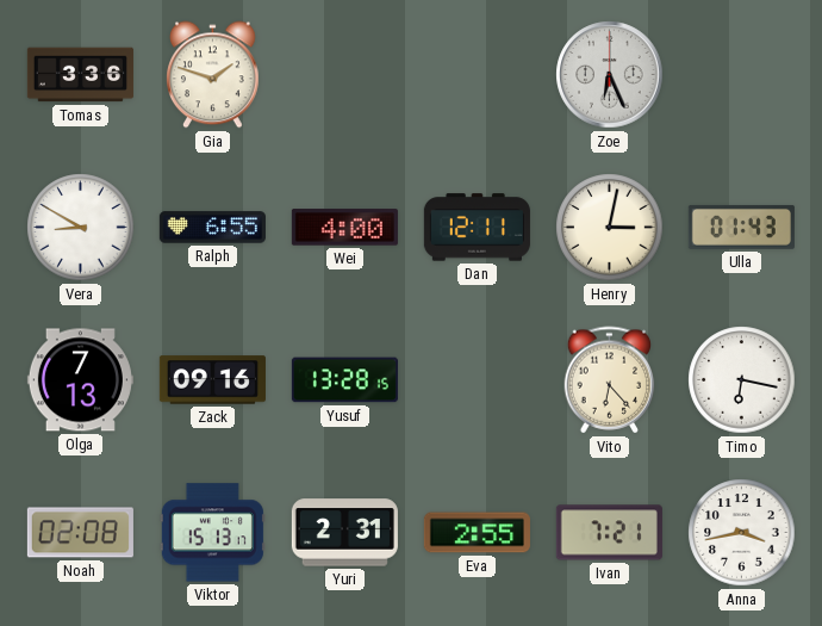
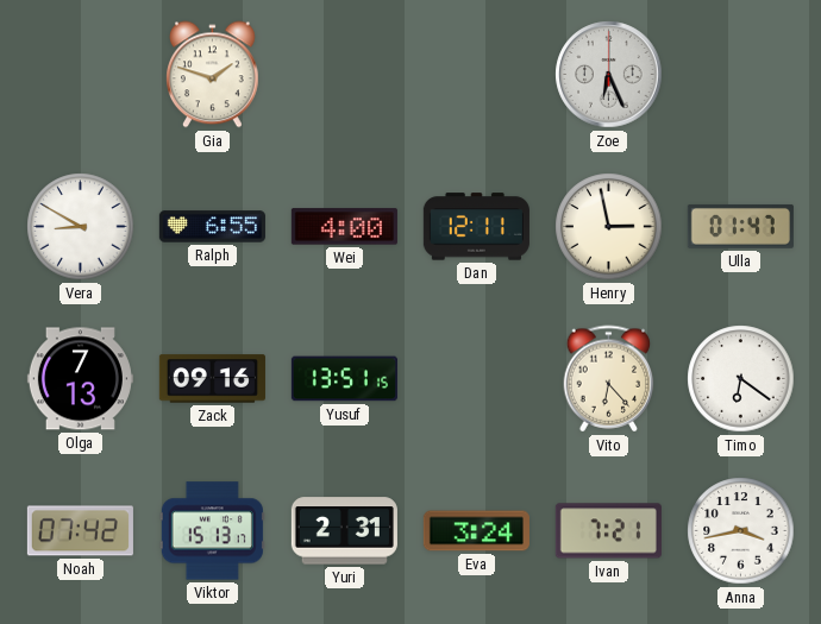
Tomas: 3:36 -> none (80, 75)
Henry: 3:02 -> 2:58 (609, 227)
Ulla: 01:43 -> 01:47 (740, 226)
Yusuf: 13:28 -> 13:51 (344, 379)
Timo: 6:17 -> 6:21 (741, 379)
Noah: 02:08 -> 07:42 (80, 531)
Eva: 2:55 -> 3:24 (476, 531)
